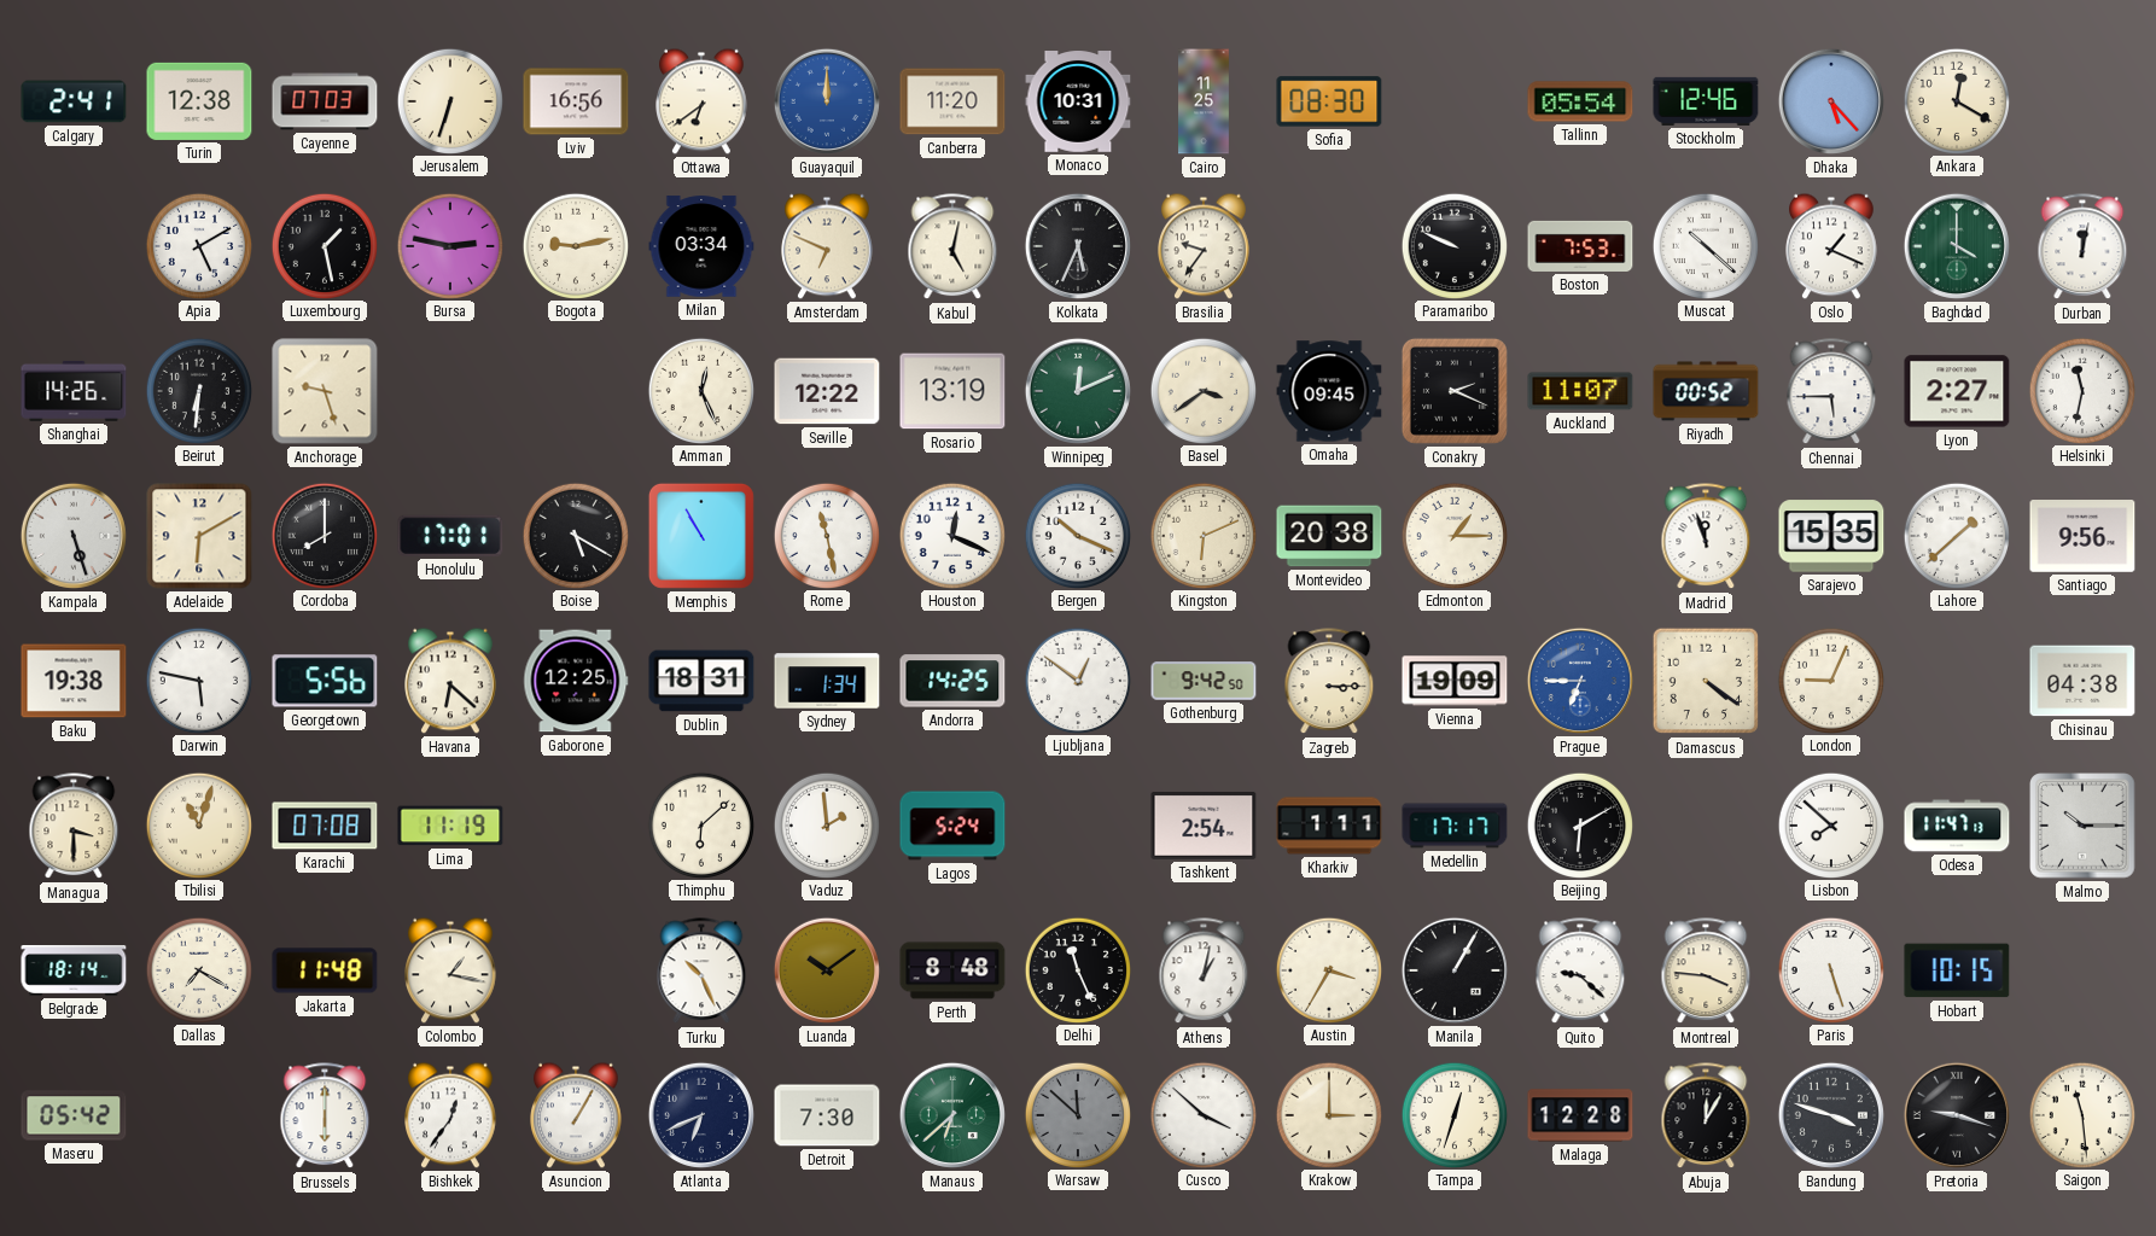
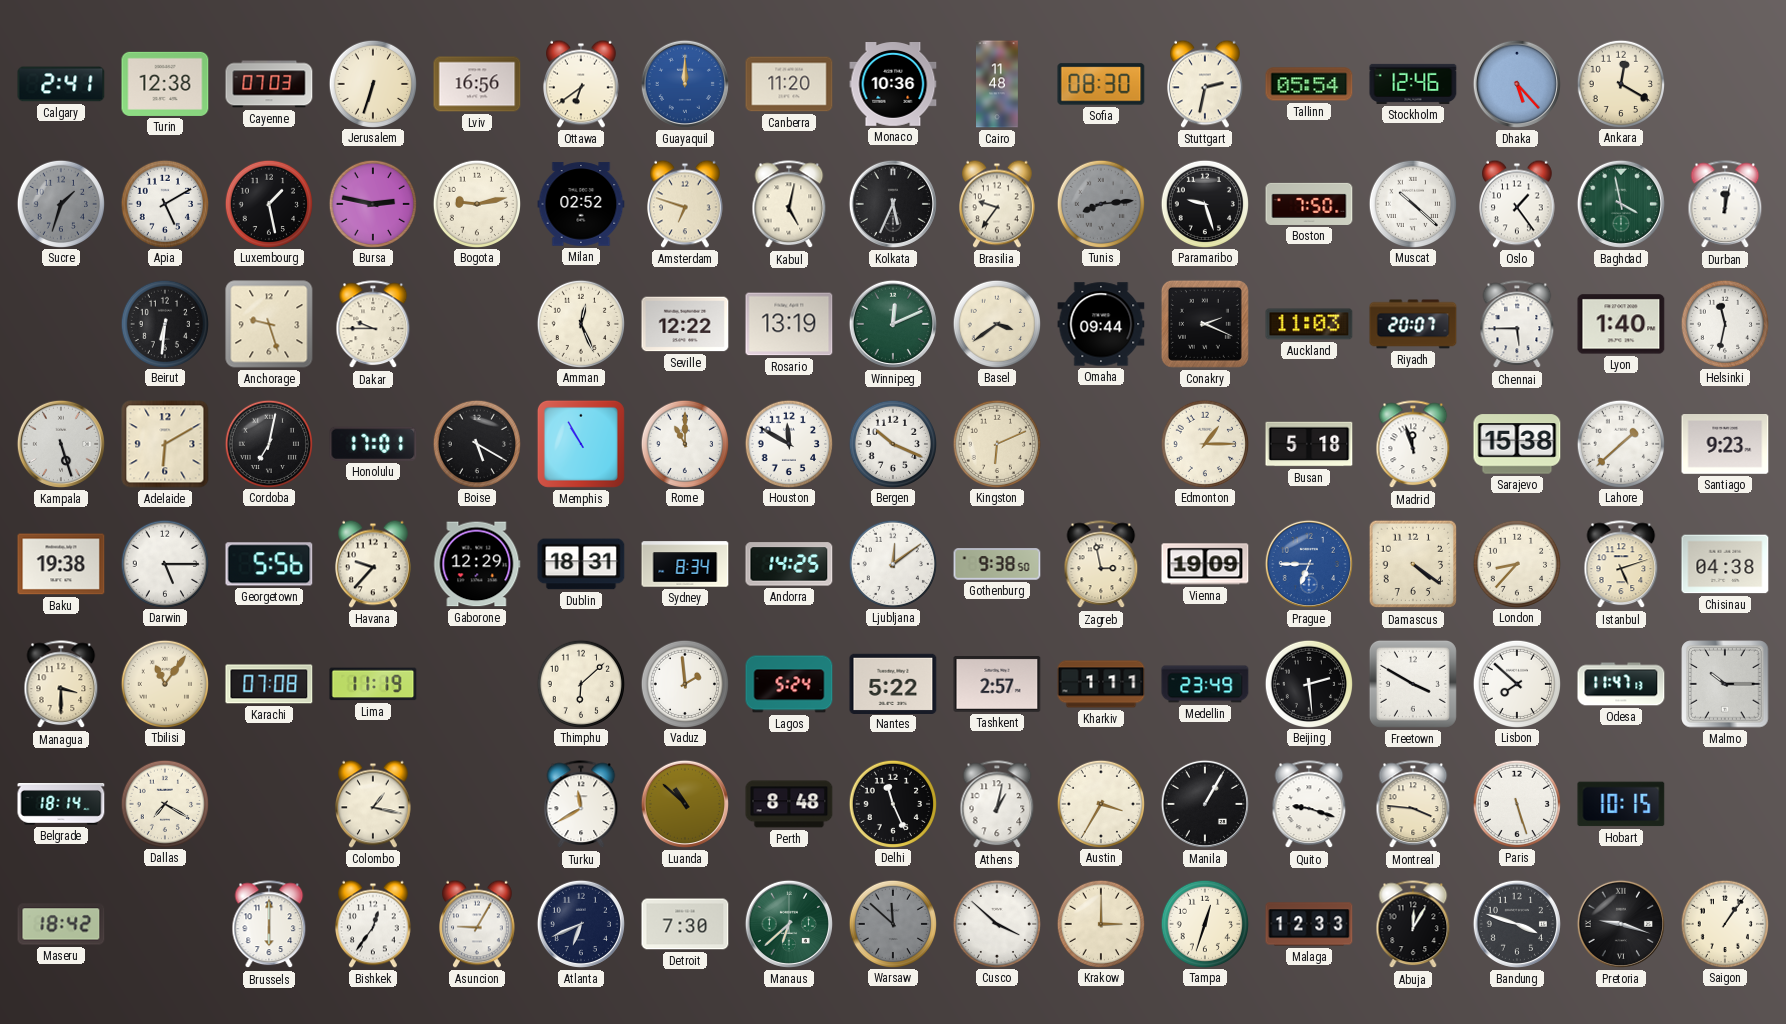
Monaco: 10:31 -> 10:36 (893, 85)
Cairo: 11:25 -> 11:48 (998, 84)
Stuttgart: none -> 2:32 (1206, 84)
Sucre: none -> 1:33 (60, 203)
Milan: 03:34 -> 02:52 (581, 204)
Amsterdam: 6:49 -> 6:48 (686, 204)
Tunis: none -> 8:14 (1100, 203)
Paramaribo: 9:49 -> 9:27 (1204, 203)
Boston: 7:53 -> 7:50 (1309, 204)
Oslo: 1:19 -> 1:24 (1518, 204)
Baghdad: 4:00 -> 3:58 (1621, 204)
Shanghai: 14:26 -> none (74, 391)
Dakar: none -> 9:45 (373, 325)
Omaha: 09:45 -> 09:44 (1101, 324)
Auckland: 11:07 -> 11:03 (1309, 324)
Riyadh: 00:52 -> 20:07 (1413, 324)
Lyon: 2:27 -> 1:40 (1621, 324)
Cordoba: 8:00 -> 7:02 (268, 443)
Rome: 11:28 -> 11:00 (684, 443)
Houston: 12:19 -> 11:50 (788, 443)
Montevideo: 20:38 -> none (1329, 536)
Busan: none -> 5:18 (1309, 444)
Sarajevo: 15:35 -> 15:38 (1517, 444)
Santiago: 9:56 -> 9:23 (1725, 445)
Darwin: 5:47 -> 5:15 (164, 563)
Havana: 6:22 -> 9:37 (374, 564)
Gaborone: 12:25 -> 12:29 (477, 564)
Sydney: 1:34 -> 8:34 (685, 564)
Ljubljana: 12:51 -> 12:09 (892, 563)
Gothenburg: 9:42 -> 9:38 (997, 564)
Zagreb: 3:15 -> 2:58 (1101, 565)
London: 9:04 -> 8:37 (1516, 563)
Istanbul: none -> 5:12 (1621, 565)
Tbilisi: 11:03 -> 11:06 (164, 683)
Nantes: none -> 5:22 (893, 683)
Tashkent: 2:54 -> 2:57 (997, 685)
Medellin: 17:17 -> 23:49 (1205, 684)
Beijing: 6:10 -> 2:29 (1308, 683)
Freetown: none -> 3:50 (1413, 684)
Jakarta: 11:48 -> none (325, 970)
Turku: 10:26 -> 11:40 (581, 805)
Luanda: 10:09 -> 10:52 (685, 804)
Quito: 9:22 -> 9:18 (1309, 805)
Maseru: 05:42 -> 18:42 (61, 924)
Asuncion: 1:05 -> 9:05 (478, 924)
Malaga: 12:28 -> 12:33 (1309, 924)
Saigon: 11:29 -> 1:06 (1724, 923)
